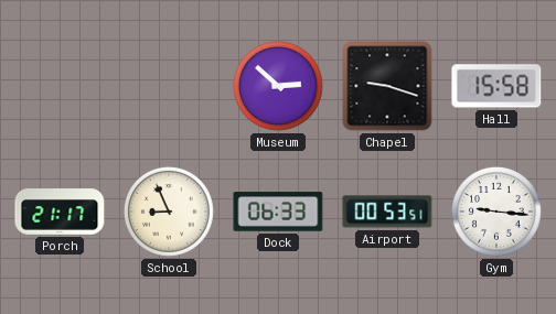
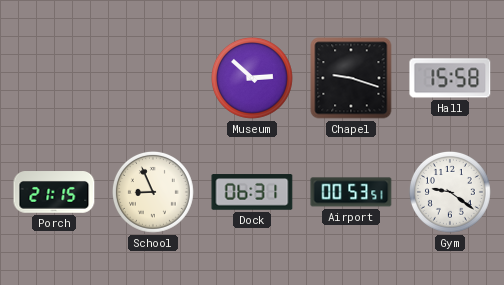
Porch: 21:17 -> 21:15 (54, 192)
Dock: 06:33 -> 06:31 (252, 192)
Gym: 9:16 -> 9:21 (450, 192)
